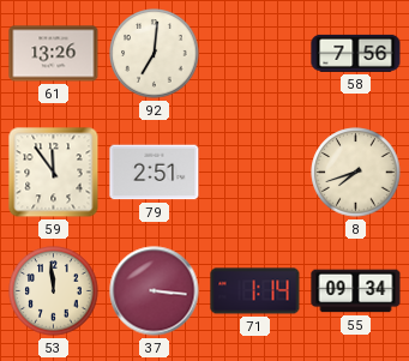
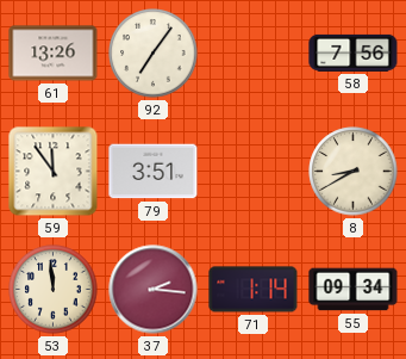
92: 7:01 -> 7:06 (154, 54)
79: 2:51 -> 3:51 (154, 172)
8: 7:42 -> 8:40 (354, 172)
37: 3:16 -> 2:16 (154, 290)
